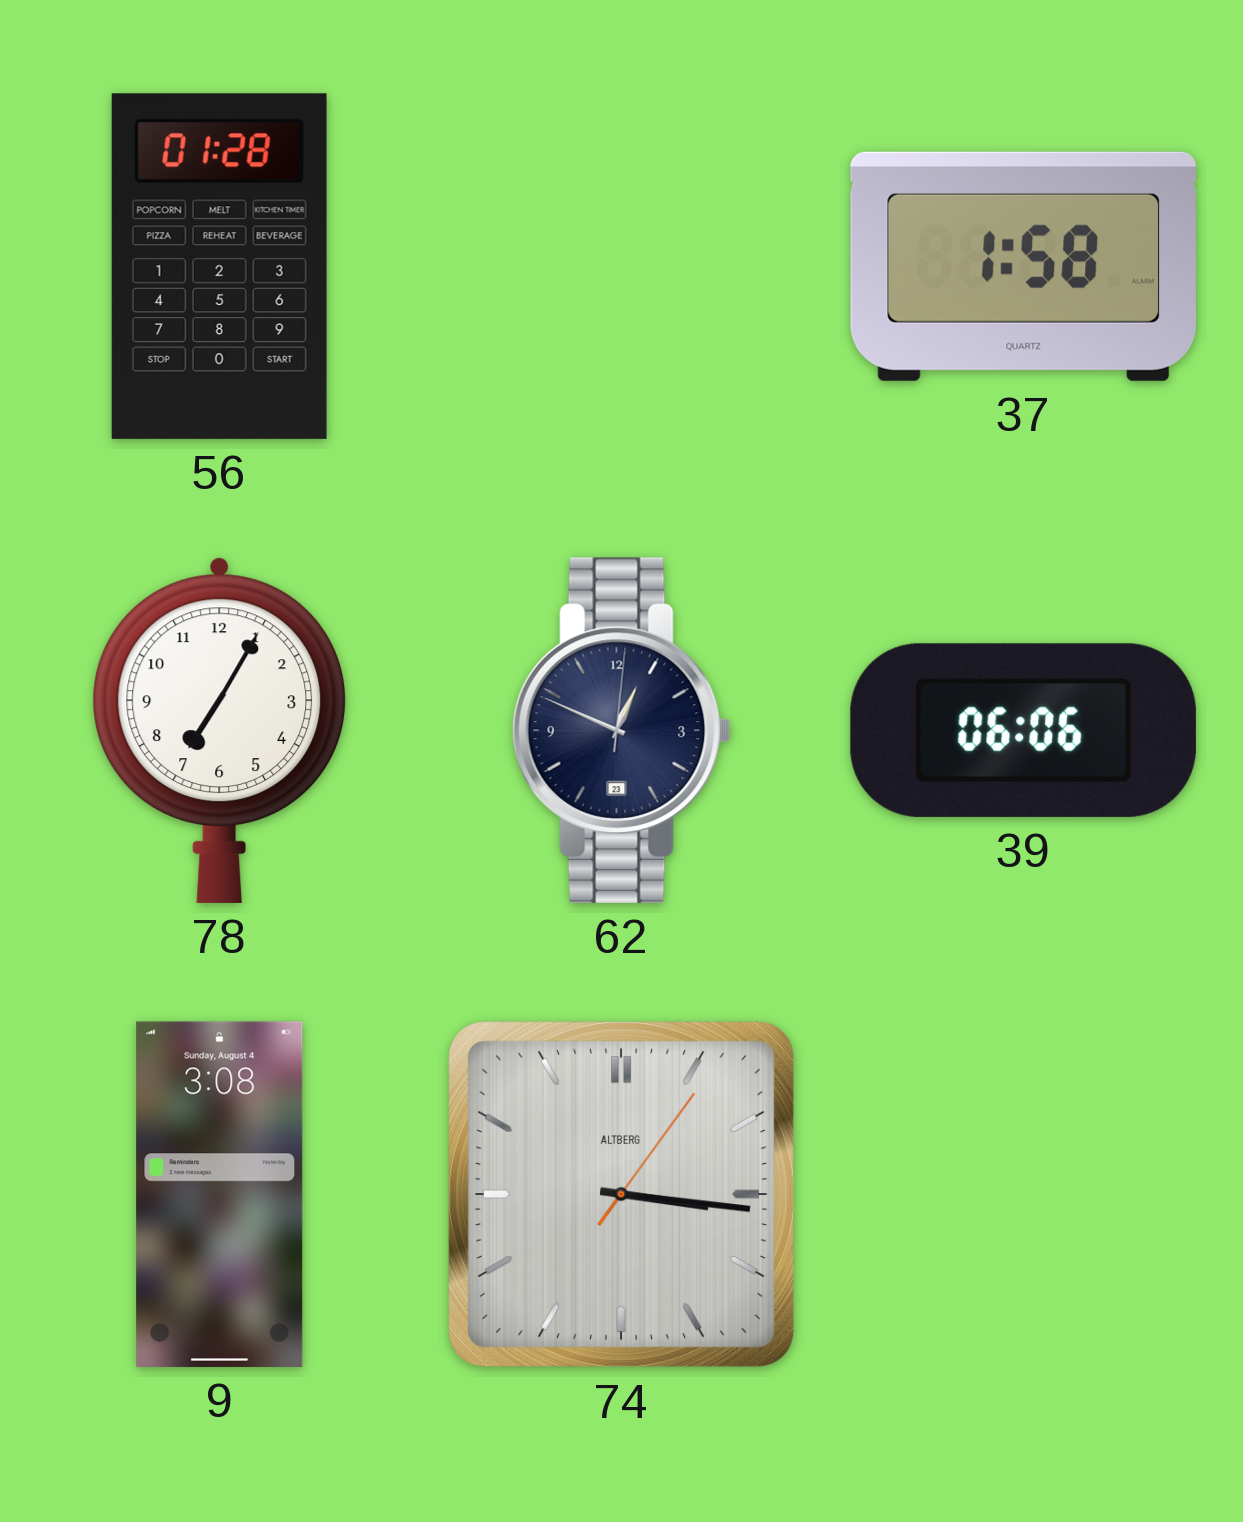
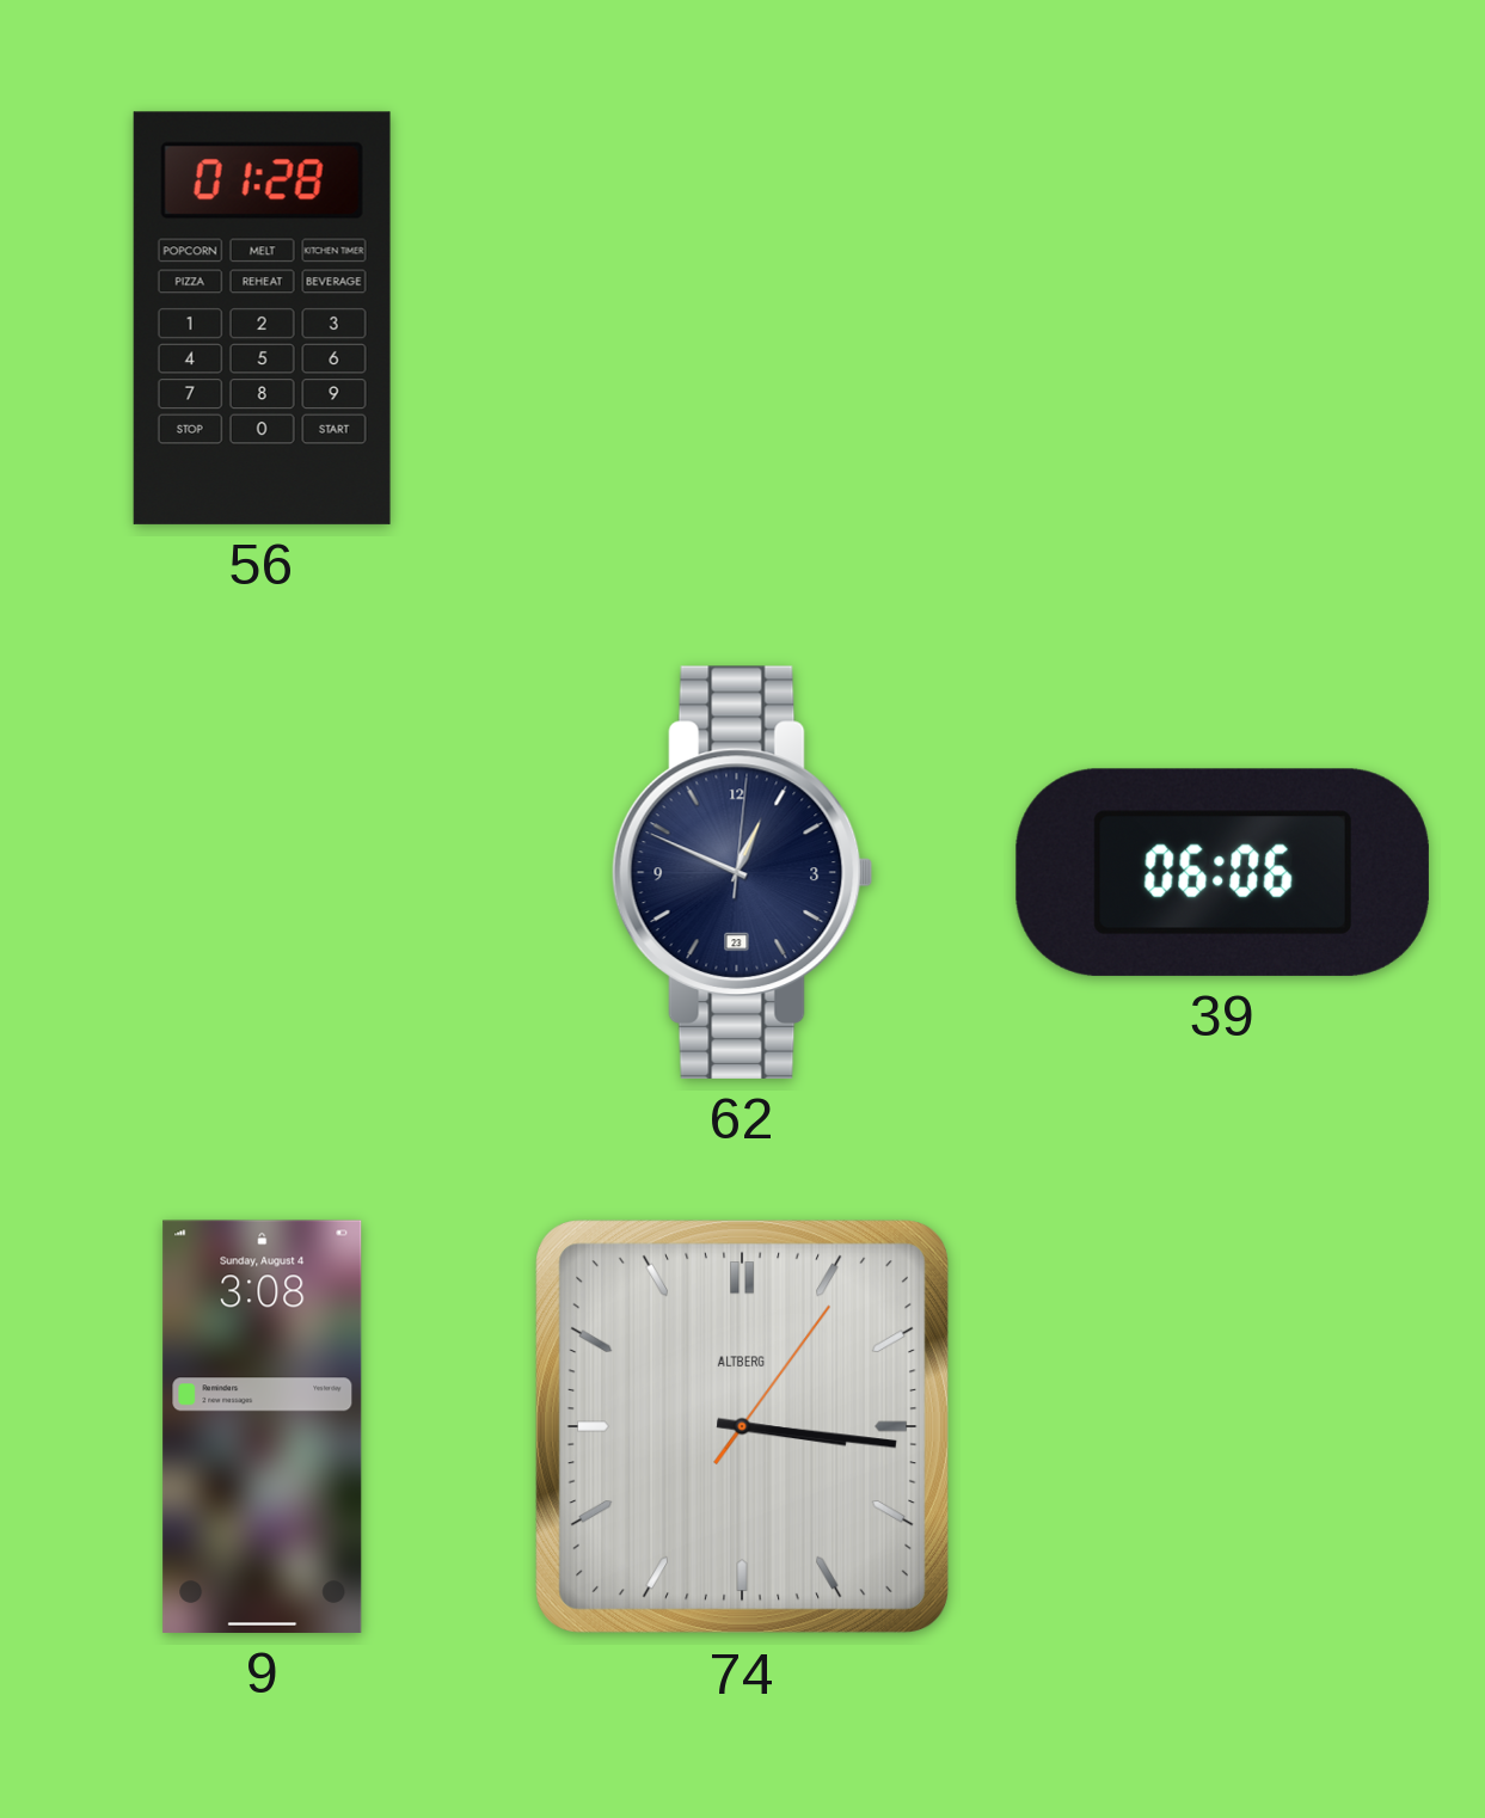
37: 1:58 -> none (1023, 266)
78: 7:05 -> none (219, 730)
